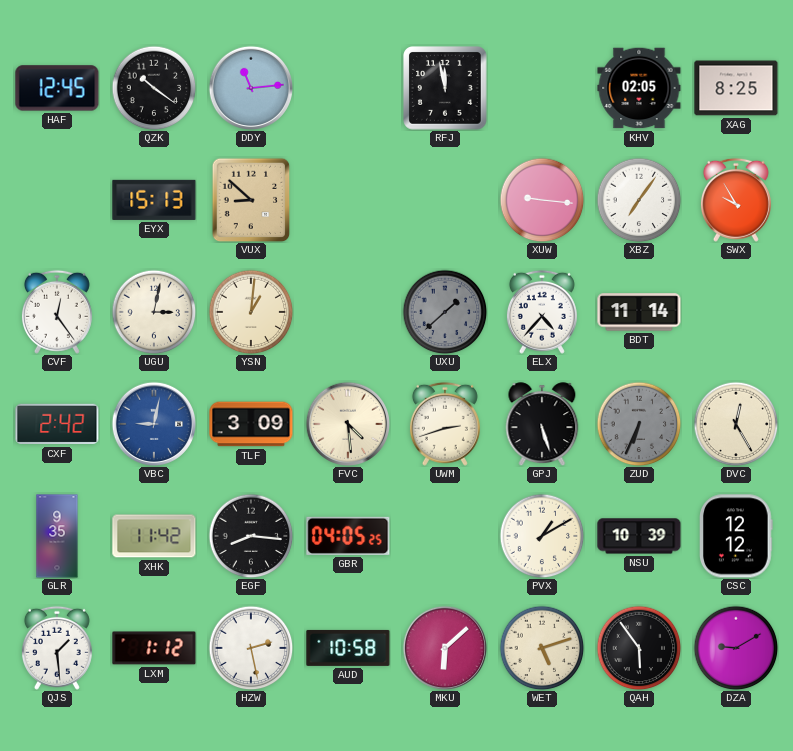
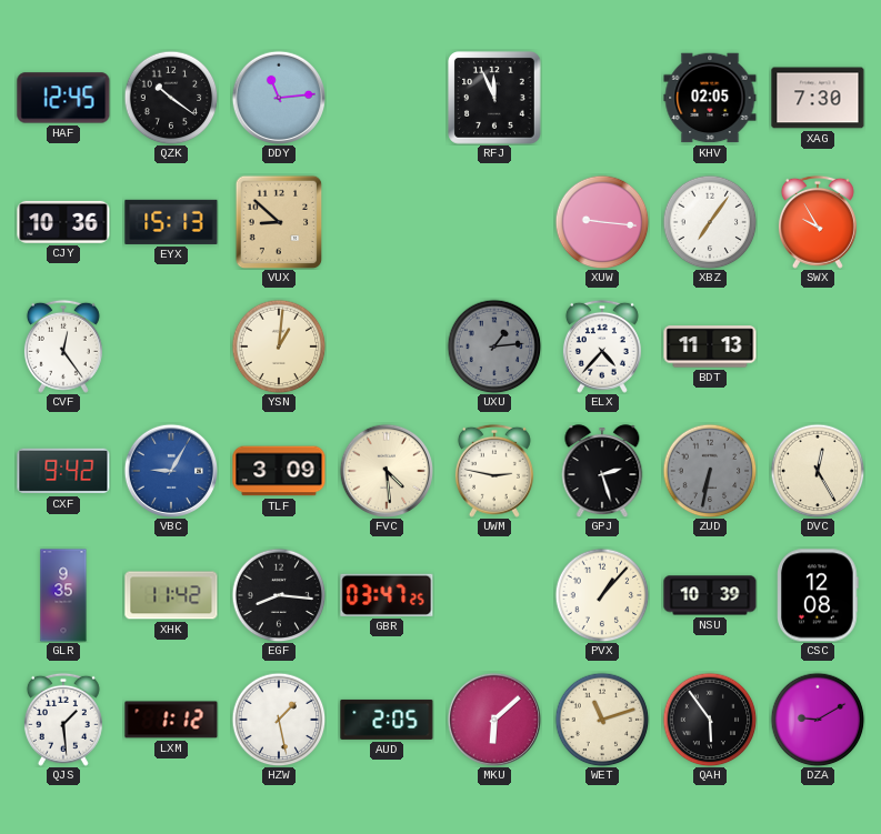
RFJ: 11:58 -> 11:56 (495, 99)
XAG: 8:25 -> 7:30 (818, 98)
CJY: none -> 10:36 (63, 222)
UGU: 3:02 -> none (154, 312)
UXU: 1:38 -> 1:14 (494, 346)
BDT: 11:14 -> 11:13 (710, 346)
CXF: 2:42 -> 9:42 (63, 471)
VBC: 9:02 -> 9:05 (170, 470)
UWM: 2:42 -> 2:47 (494, 471)
GPJ: 5:27 -> 2:27 (602, 471)
ZUD: 6:34 -> 6:32 (710, 471)
GBR: 04:05 -> 03:47 (387, 595)
PVX: 1:10 -> 1:07 (602, 595)
CSC: 12:12 -> 12:08 (819, 595)
HZW: 2:28 -> 1:28 (279, 720)
AUD: 10:58 -> 2:05 (387, 720)
WET: 5:12 -> 11:12 (602, 720)
